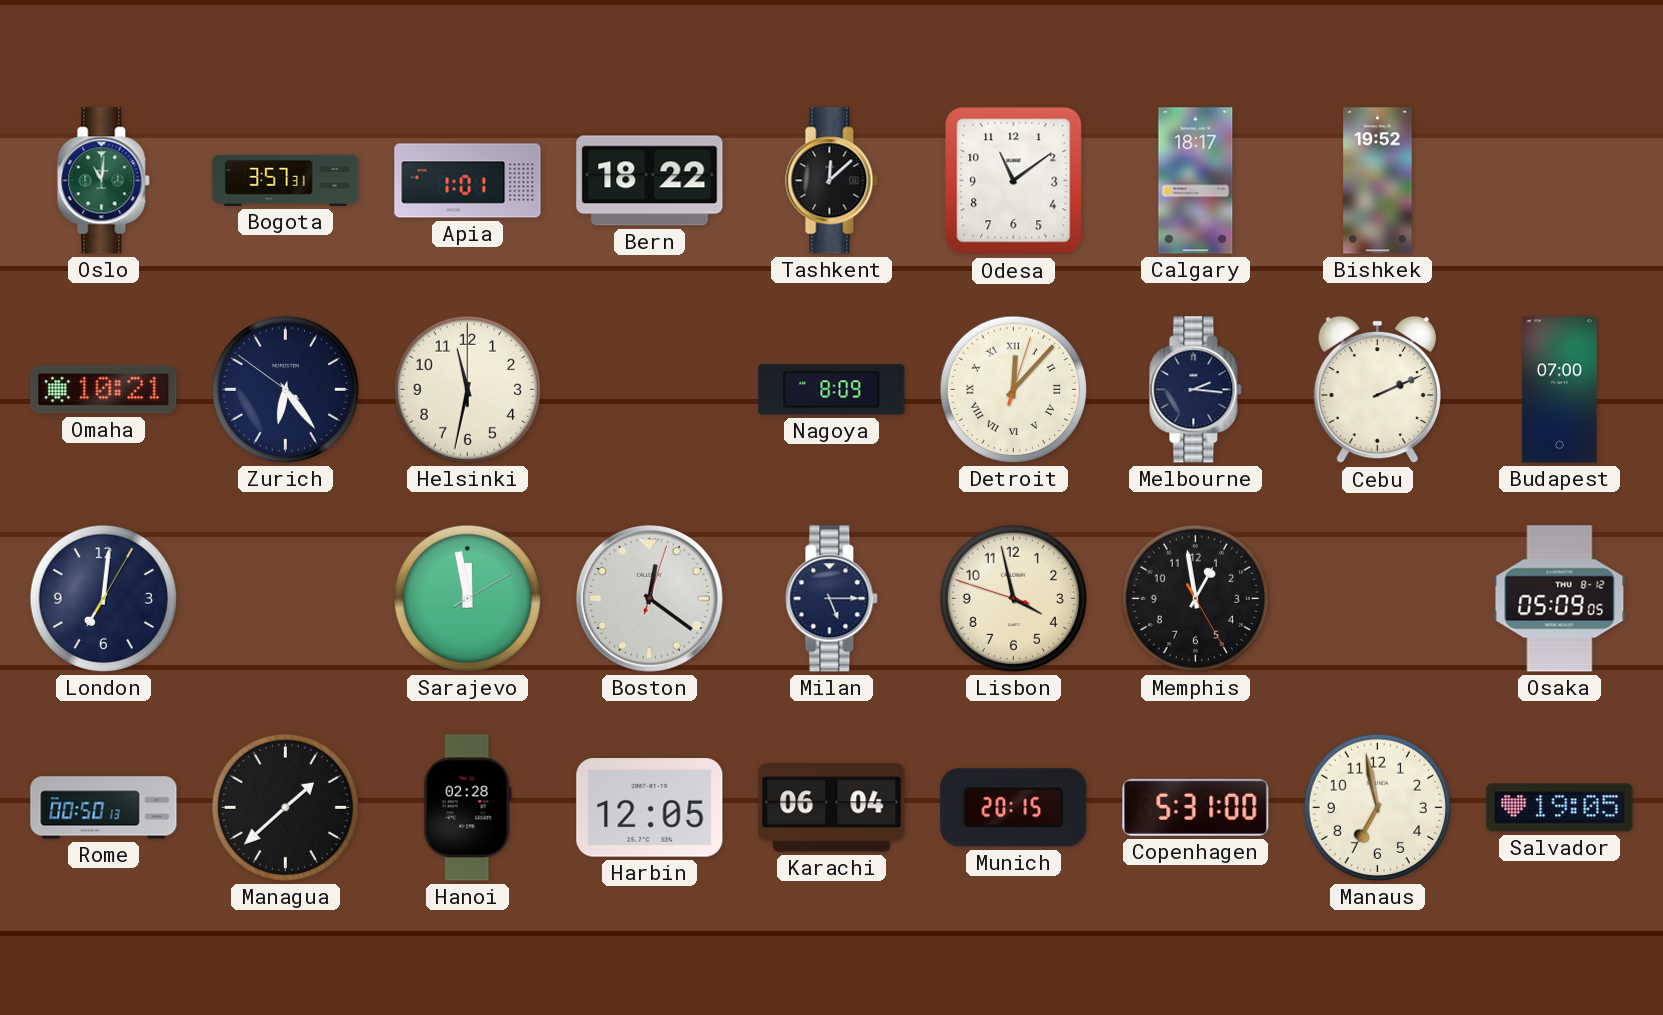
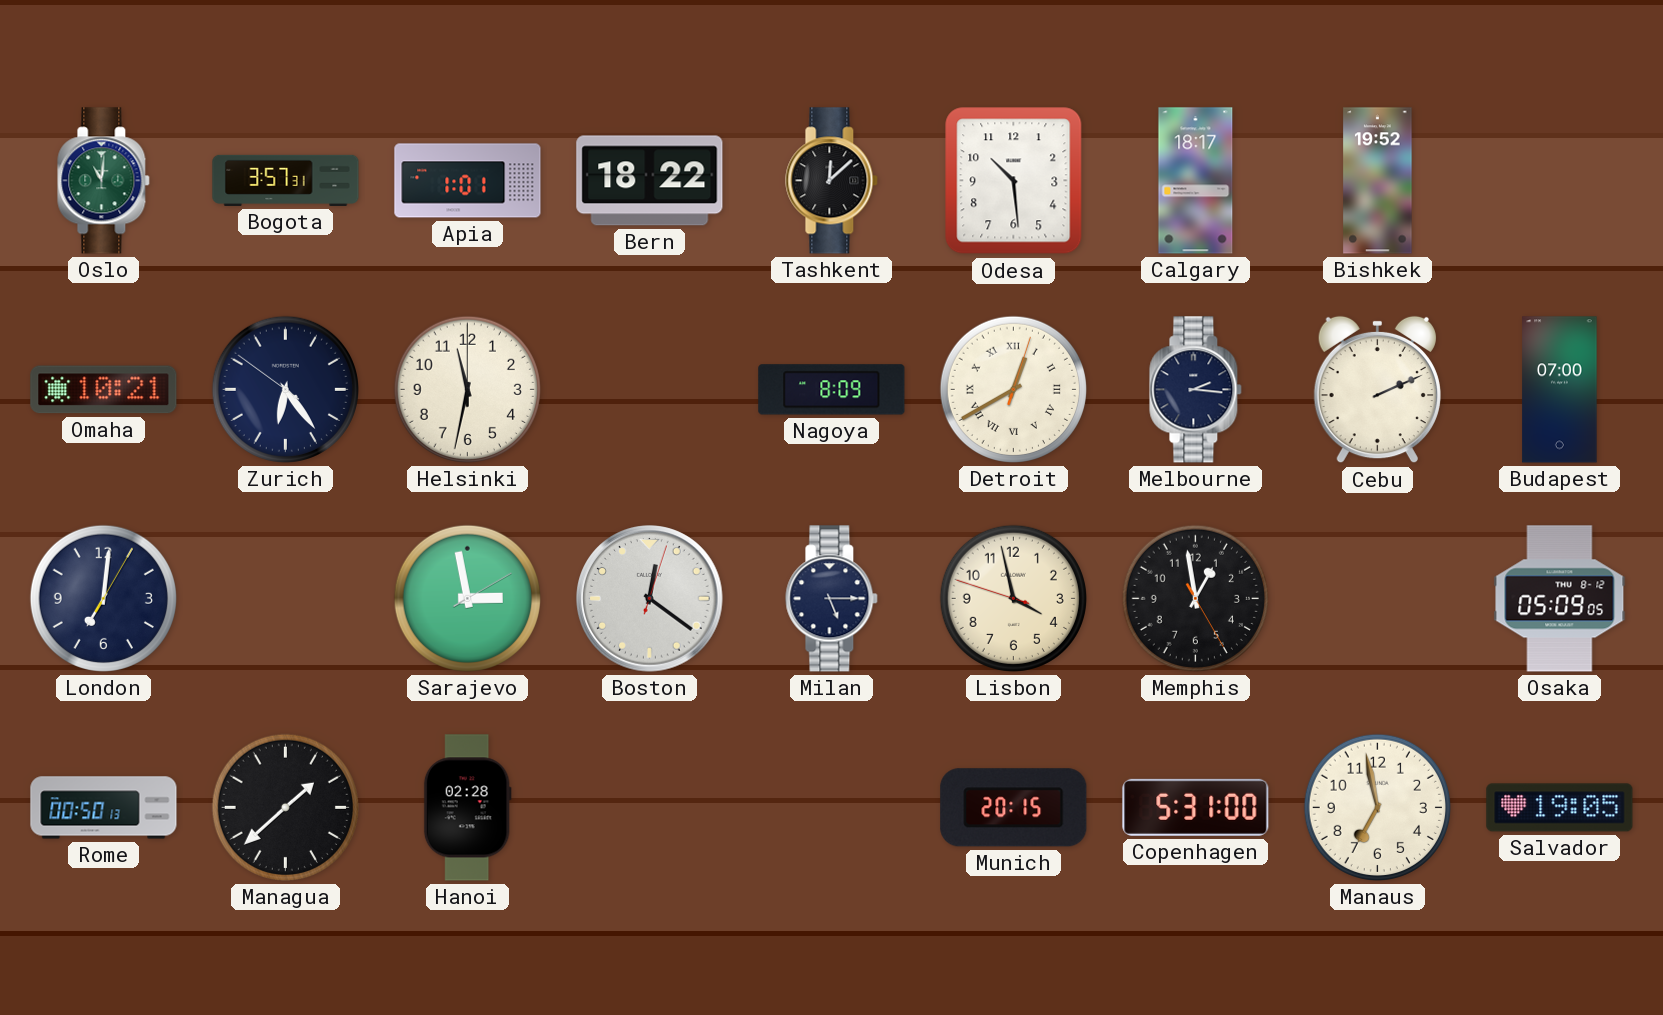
Odesa: 11:09 -> 10:29 (1014, 181)
Detroit: 12:07 -> 12:40 (1013, 389)
Sarajevo: 11:58 -> 2:58 (467, 598)
Harbin: 12:05 -> none (650, 808)
Karachi: 06:04 -> none (832, 808)
